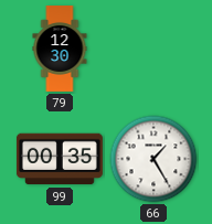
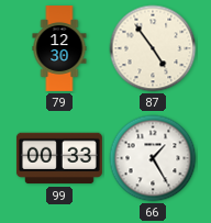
87: none -> 4:54 (153, 48)
99: 00:35 -> 00:33 (59, 158)
